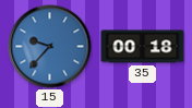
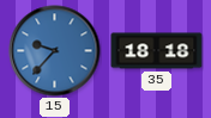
35: 00:18 -> 18:18 (157, 51)
